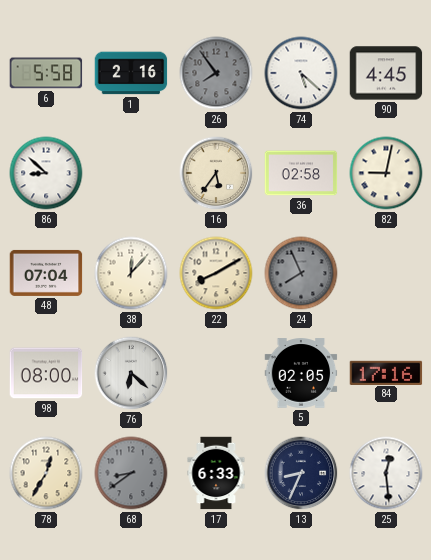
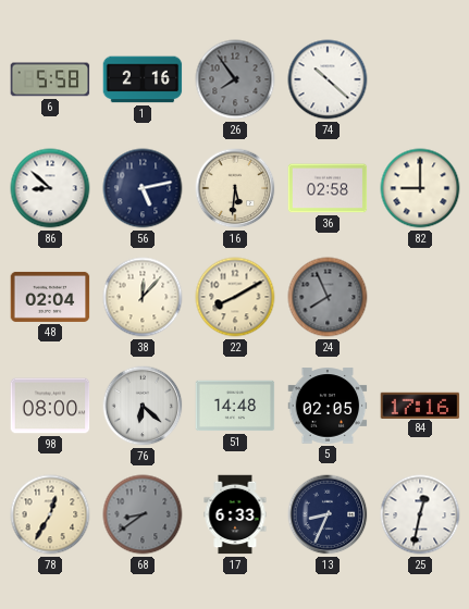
74: 5:22 -> 10:22 (328, 79)
90: 4:45 -> none (386, 73)
56: none -> 5:13 (143, 188)
16: 5:36 -> 5:31 (235, 188)
82: 9:02 -> 9:00 (420, 188)
48: 07:04 -> 02:04 (50, 297)
51: none -> 14:48 (235, 406)
25: 12:29 -> 12:32 (420, 514)
